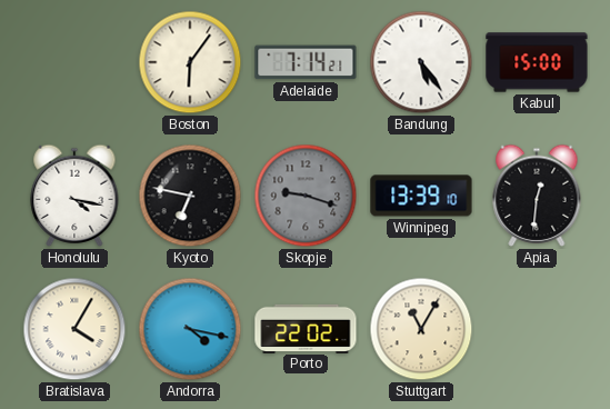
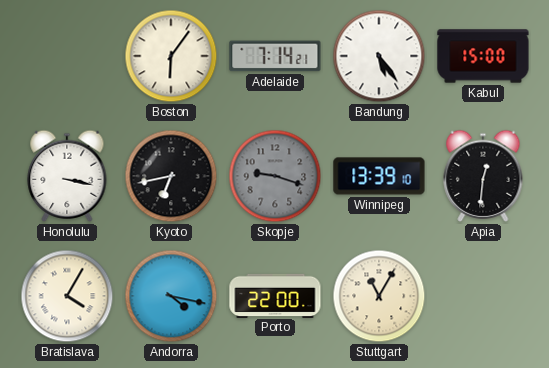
Honolulu: 4:17 -> 3:17 (67, 176)
Kyoto: 6:47 -> 6:43 (171, 176)
Porto: 22:02 -> 22:00 (275, 295)
